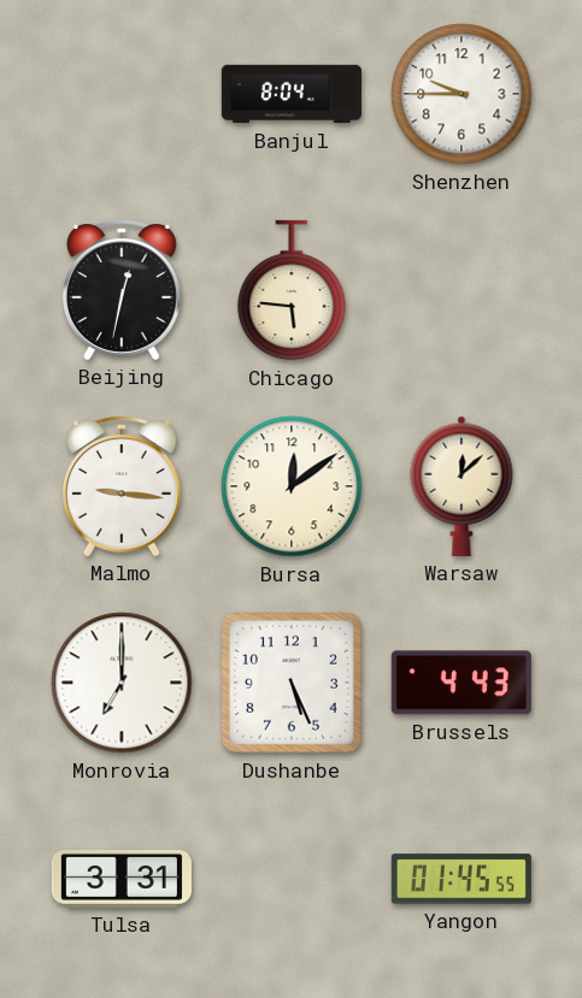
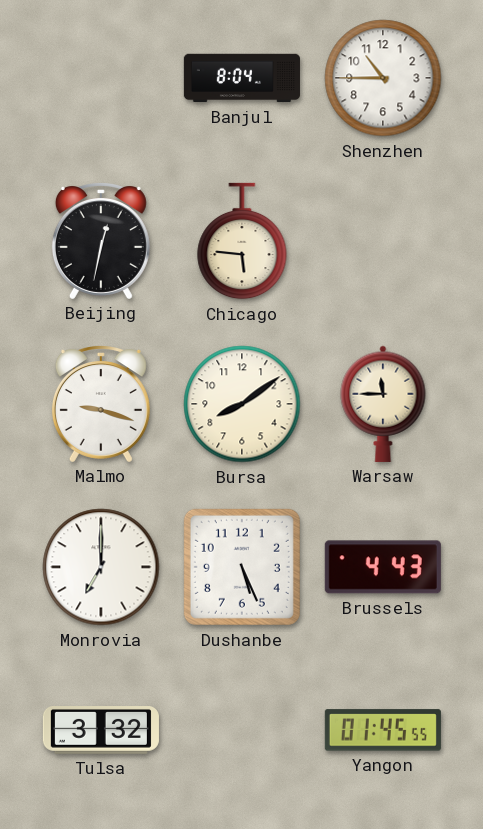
Shenzhen: 9:45 -> 10:45 (383, 78)
Malmo: 9:16 -> 9:18 (101, 404)
Bursa: 12:09 -> 8:09 (242, 404)
Warsaw: 12:08 -> 11:45 (383, 404)
Tulsa: 3:31 -> 3:32 (101, 731)
